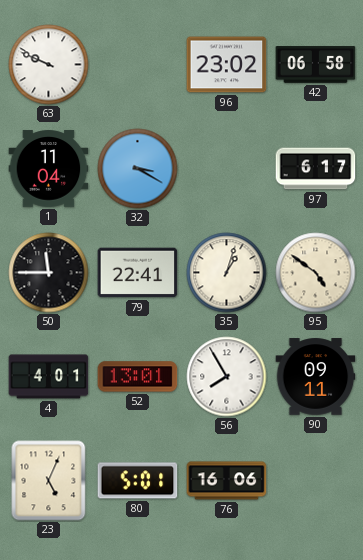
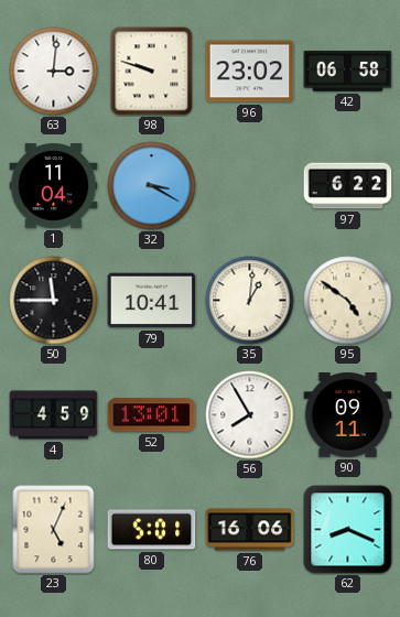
63: 9:49 -> 3:01 (54, 72)
98: none -> 9:48 (152, 72)
97: 6:17 -> 6:22 (348, 186)
79: 22:41 -> 10:41 (152, 301)
35: 1:03 -> 1:01 (250, 301)
4: 4:01 -> 4:59 (54, 415)
62: none -> 8:19 (348, 530)
